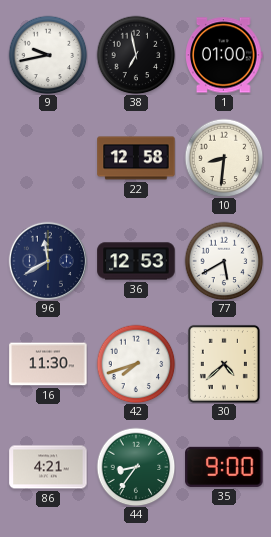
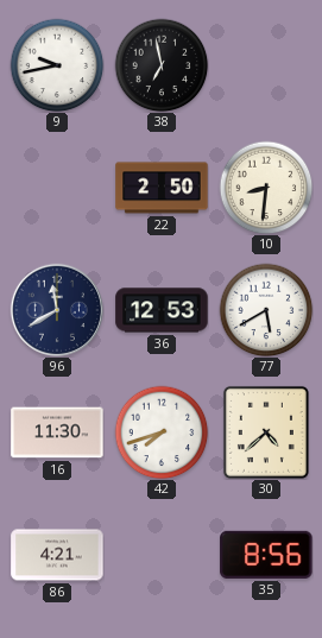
1: 01:00 -> none (224, 55)
22: 12:58 -> 2:50 (162, 188)
44: 8:36 -> none (136, 467)
35: 9:00 -> 8:56 (266, 555)
